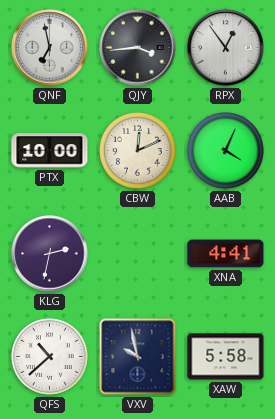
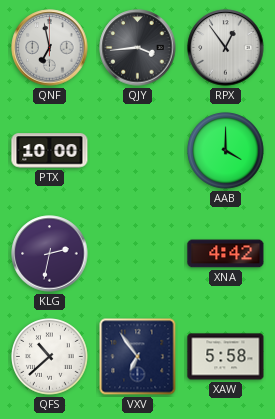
CBW: 12:11 -> none (138, 151)
AAB: 4:04 -> 4:00 (226, 151)
XNA: 4:41 -> 4:42 (226, 254)
VXV: 9:58 -> 6:54 (138, 357)
